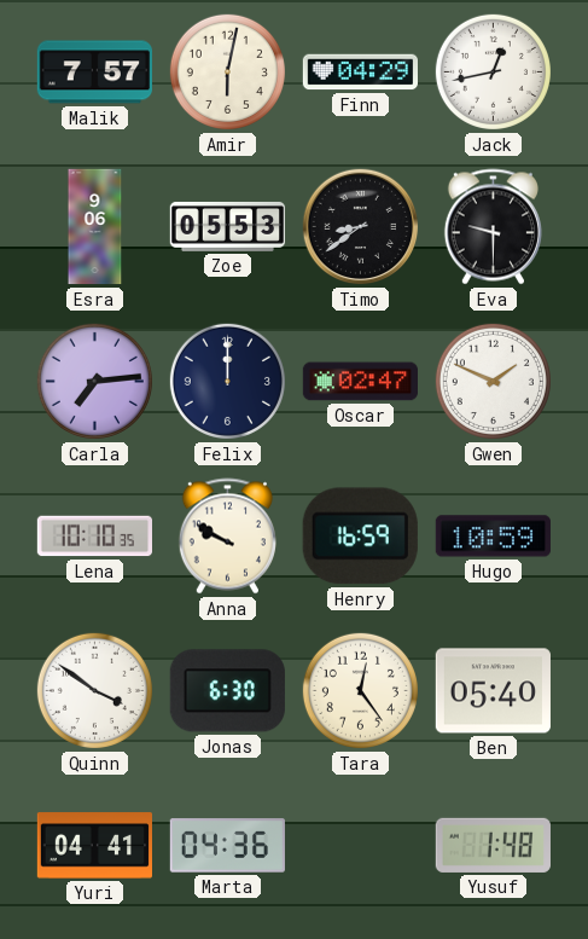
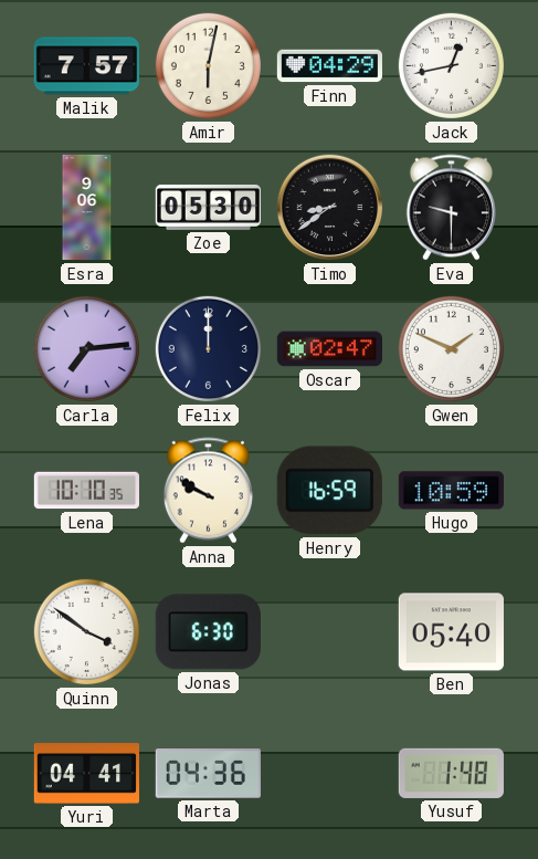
Zoe: 05:53 -> 05:30 (209, 207)
Tara: 12:24 -> none (360, 690)
